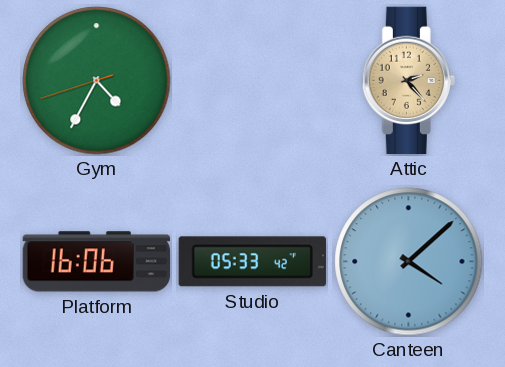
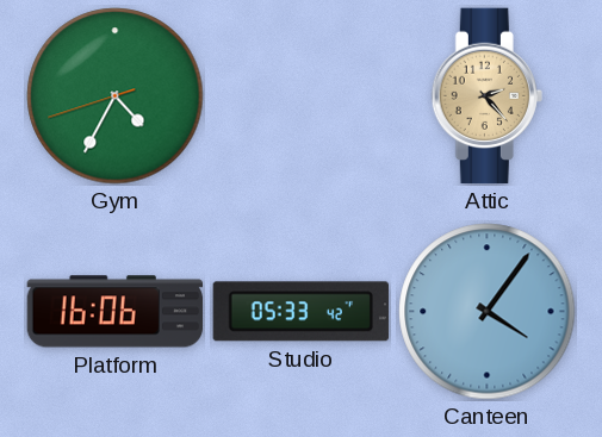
Canteen: 4:08 -> 4:06 (488, 312)
